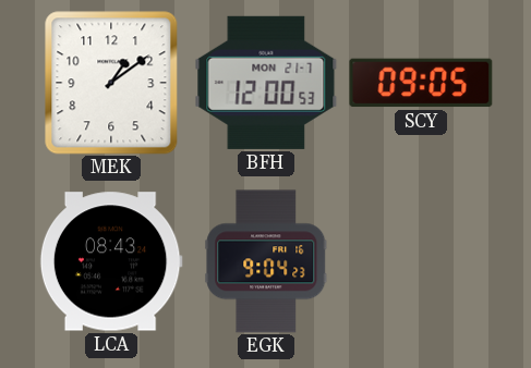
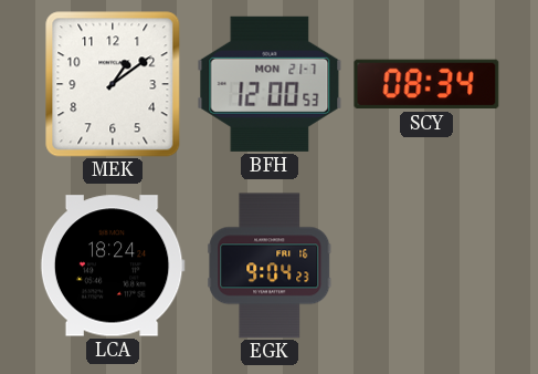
SCY: 09:05 -> 08:34 (426, 84)
LCA: 08:43 -> 18:24 (113, 266)
